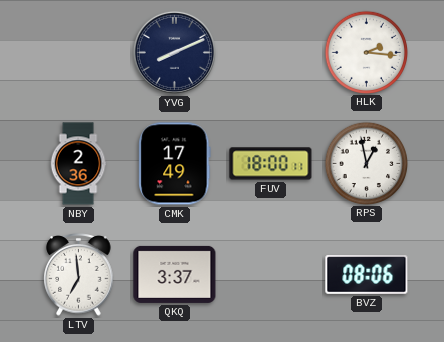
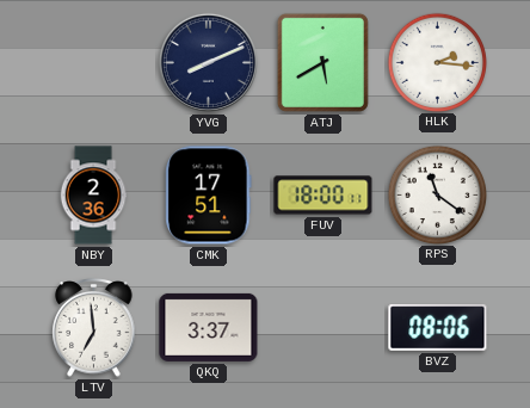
ATJ: none -> 5:40 (322, 62)
CMK: 17:49 -> 17:51 (209, 196)
RPS: 12:58 -> 11:21 (437, 194)
